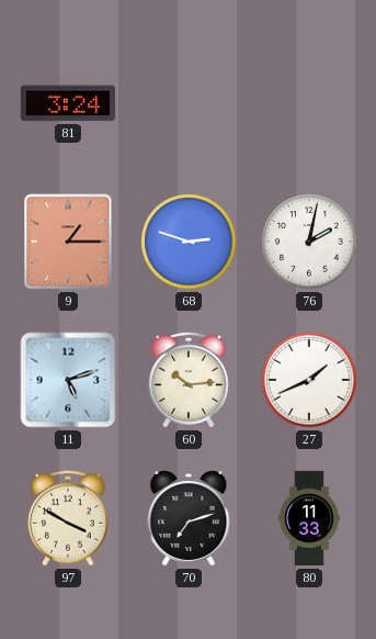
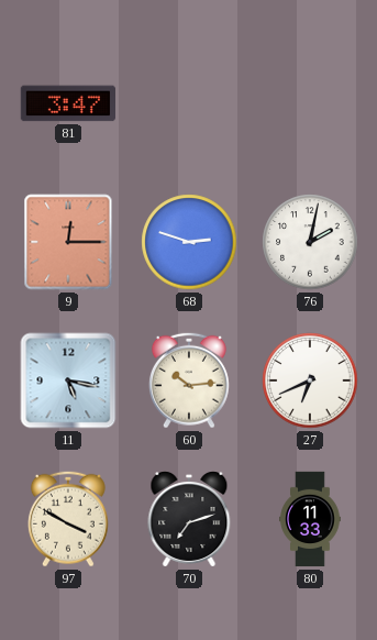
81: 3:24 -> 3:47 (67, 103)
9: 1:15 -> 12:15 (68, 242)
11: 5:12 -> 5:17 (68, 380)
27: 1:41 -> 6:41 (310, 380)
